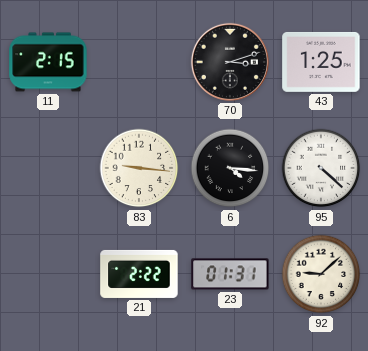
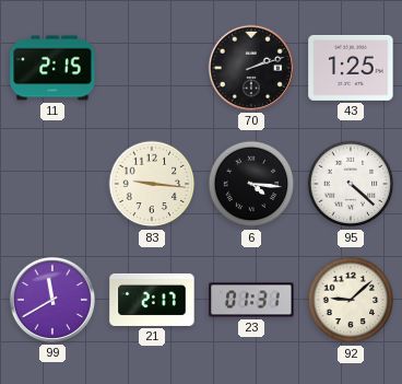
70: 3:12 -> 2:12 (251, 68)
99: none -> 11:40 (52, 300)
21: 2:22 -> 2:17 (152, 300)
